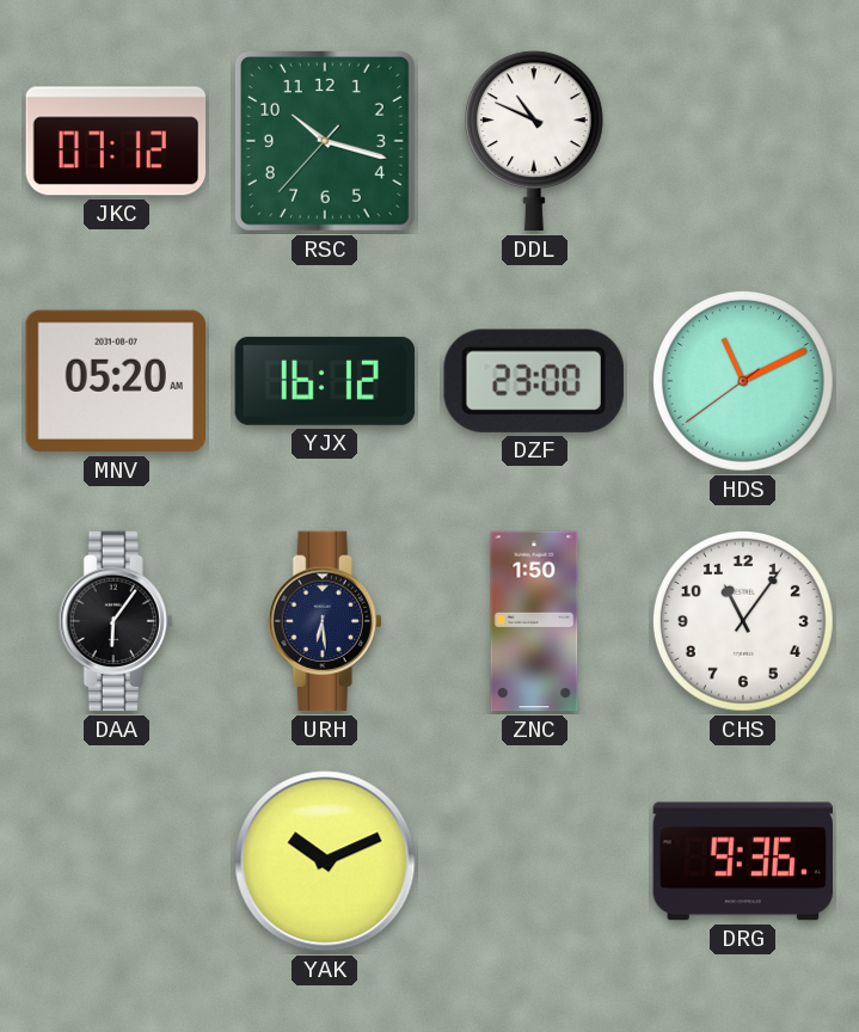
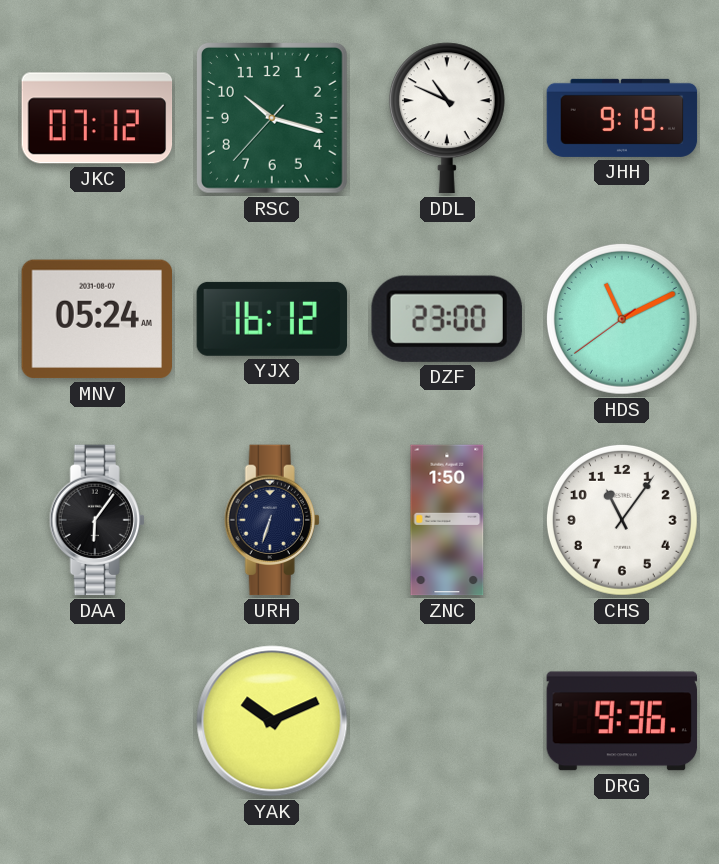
JHH: none -> 9:19 (622, 118)
MNV: 05:20 -> 05:24 (96, 319)
URH: 6:29 -> 6:33 (272, 520)
